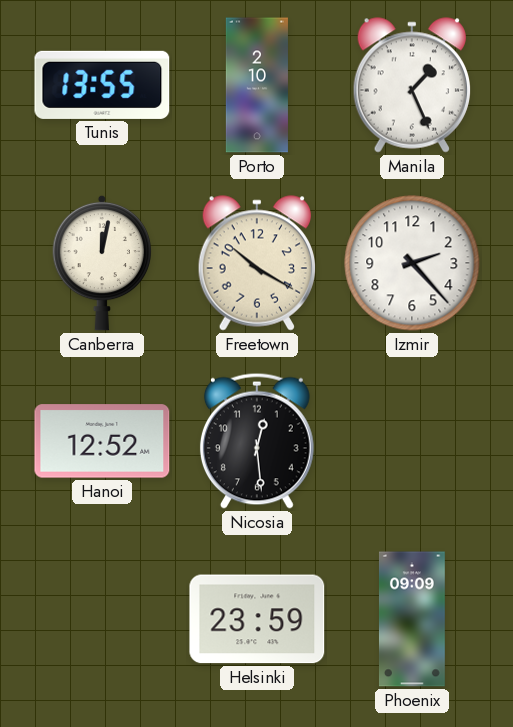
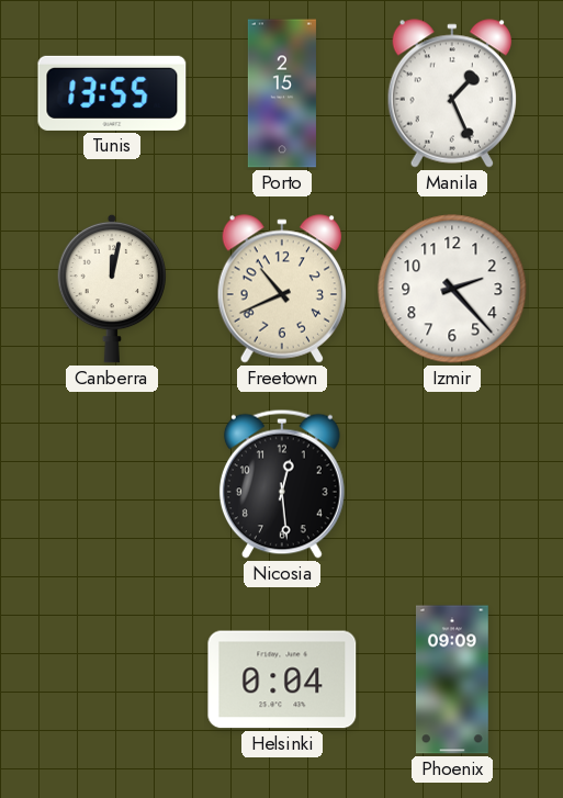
Porto: 2:10 -> 2:15 (282, 93)
Freetown: 10:20 -> 10:41 (281, 289)
Hanoi: 12:52 -> none (102, 441)
Helsinki: 23:59 -> 0:04 (282, 679)
